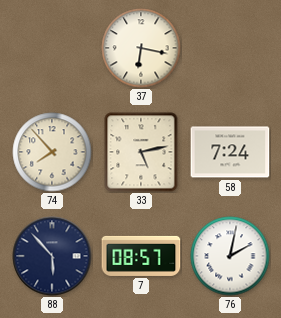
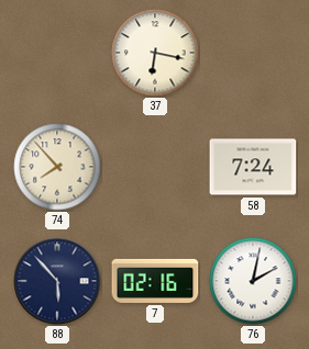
33: 5:13 -> none (141, 152)
7: 08:57 -> 02:16 (155, 281)
